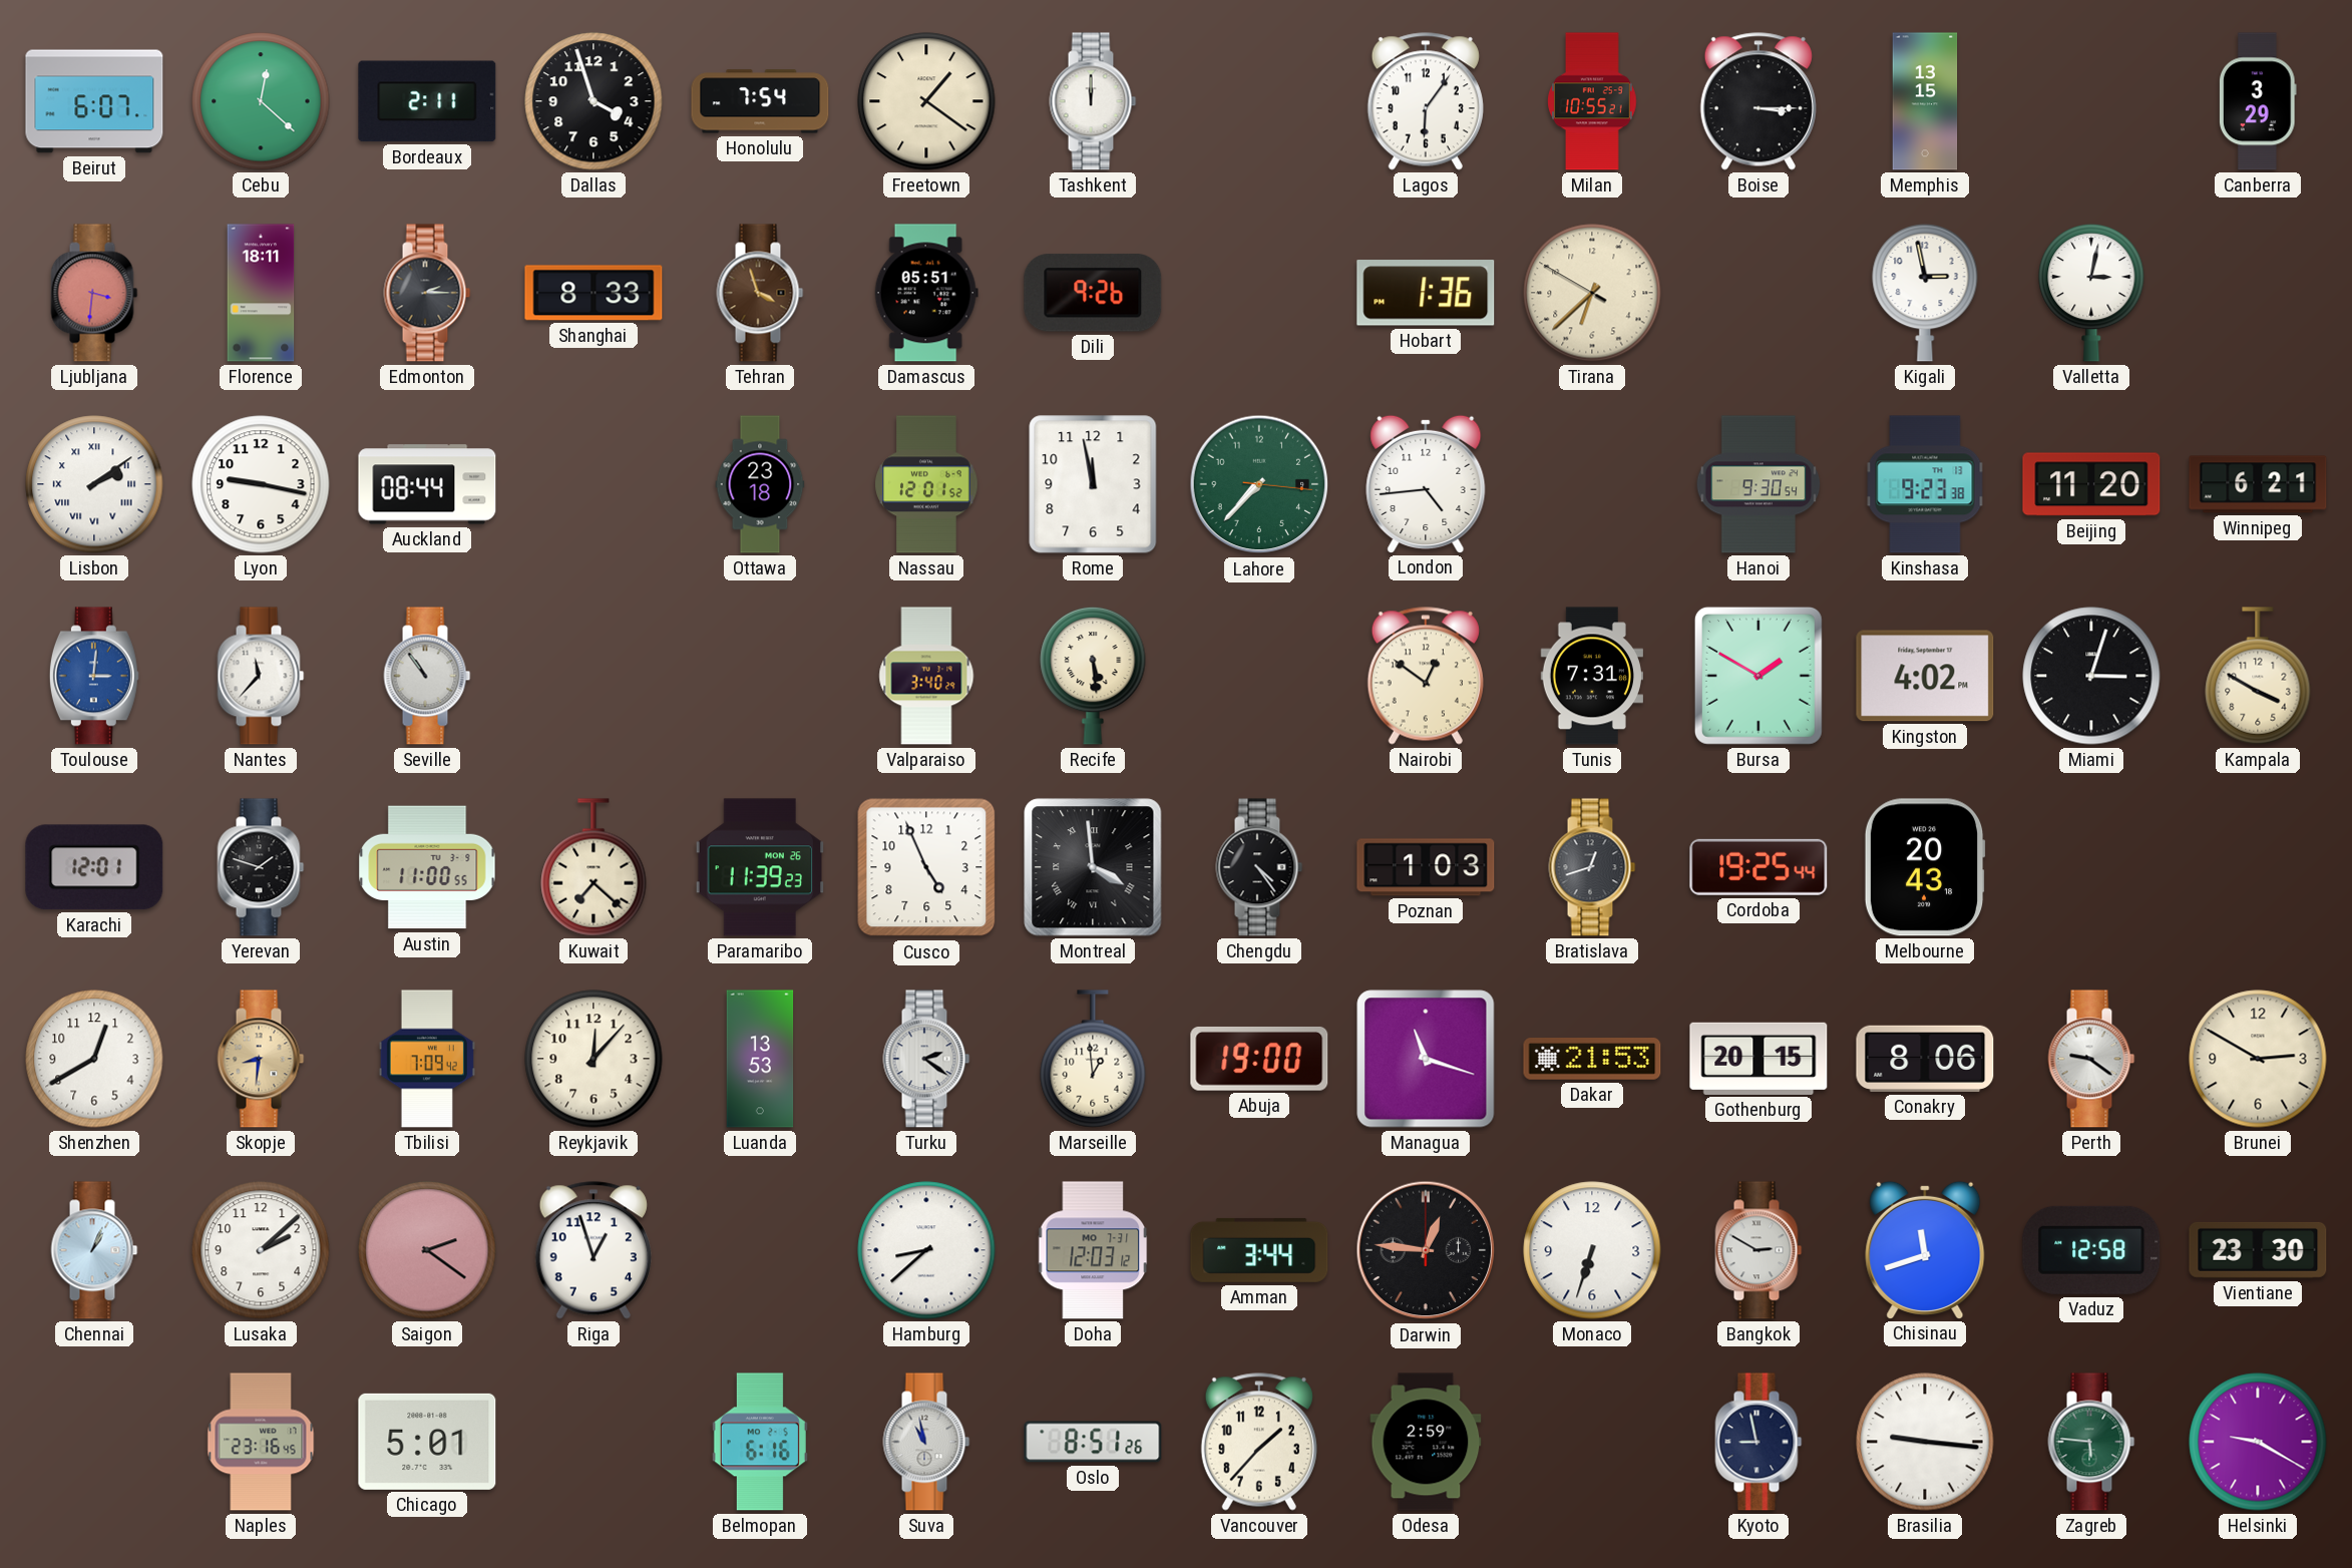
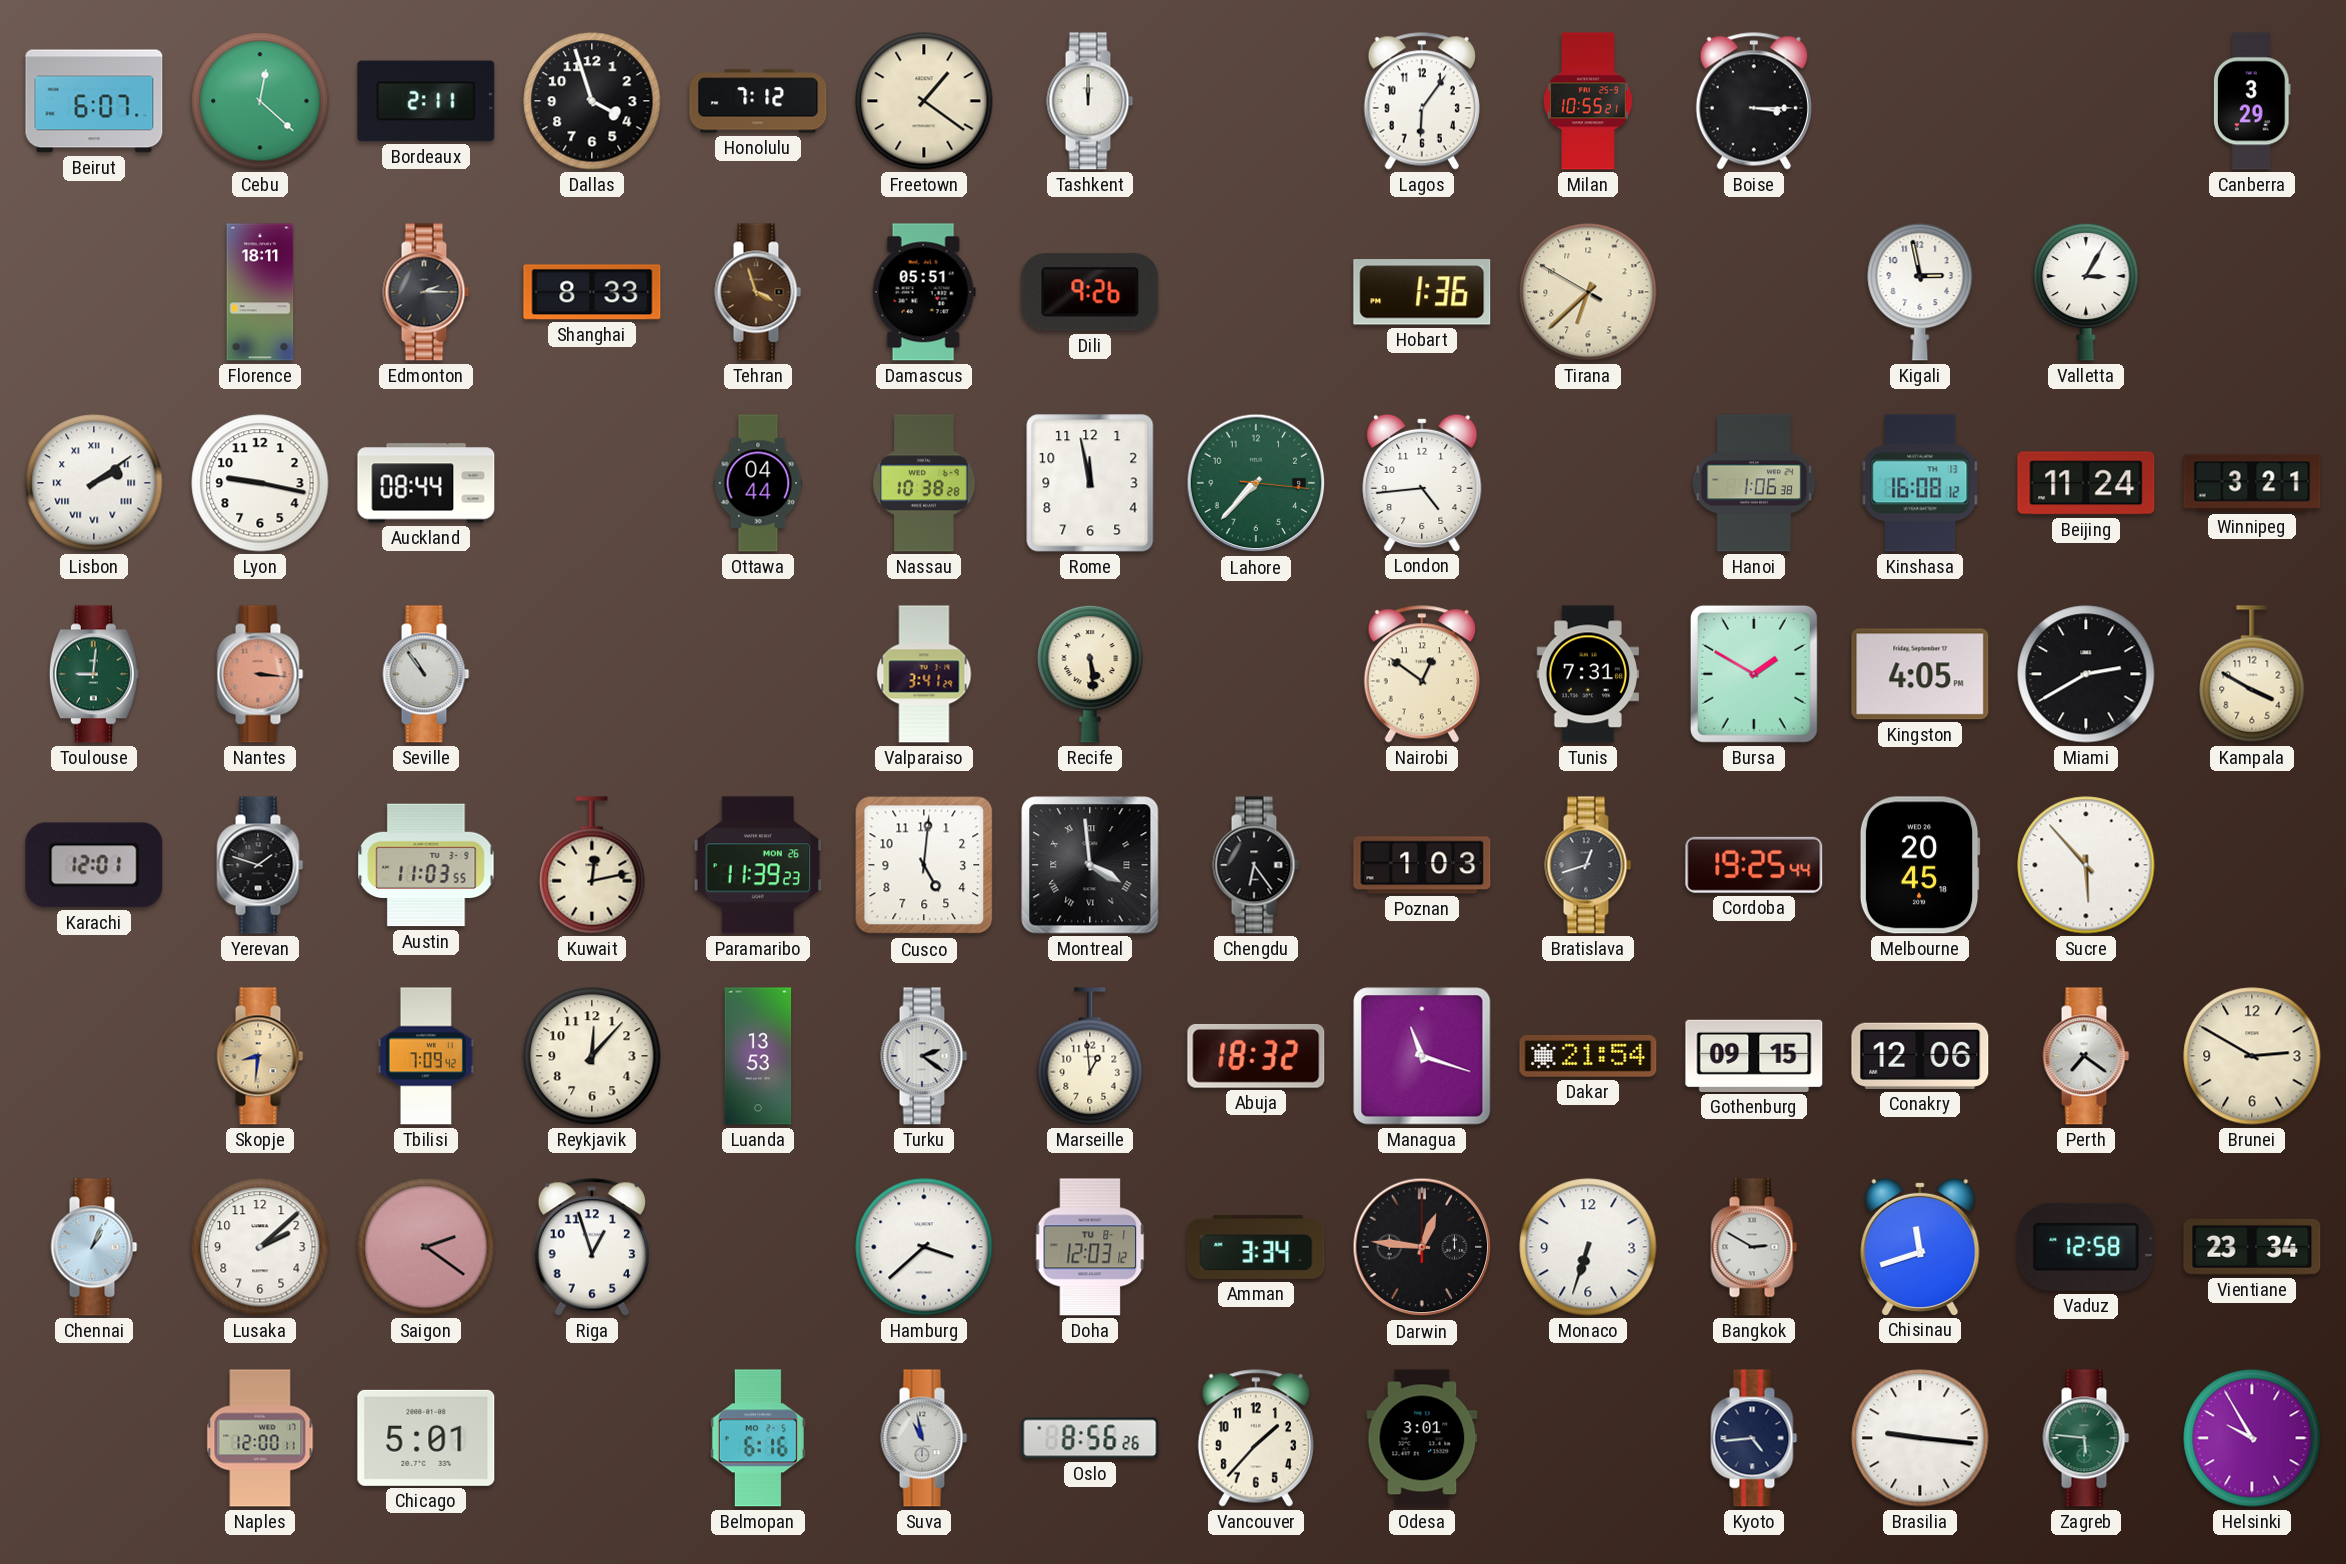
Honolulu: 7:54 -> 7:12 (758, 101)
Memphis: 13:15 -> none (1925, 101)
Ljubljana: 3:31 -> none (94, 293)
Valletta: 3:02 -> 3:05 (2086, 292)
Ottawa: 23:18 -> 04:44 (758, 483)
Nassau: 12:01 -> 10:38 (924, 483)
Hanoi: 9:30 -> 1:06 (1754, 483)
Kinshasa: 9:23 -> 16:08 (1920, 483)
Beijing: 11:20 -> 11:24 (2086, 483)
Winnipeg: 6:21 -> 3:21 (2252, 483)
Toulouse: 3:01 -> 9:01 (94, 674)
Toulouse dial: blue -> green (94, 674)
Nantes: 11:37 -> 3:16 (260, 674)
Nantes dial: white -> salmon (260, 674)
Valparaiso: 3:40 -> 3:41 (924, 674)
Kingston: 4:02 -> 4:05 (1920, 674)
Miami: 3:03 -> 2:40 (2086, 674)
Austin: 11:00 -> 11:03 (426, 865)
Kuwait: 7:22 -> 12:13 (592, 865)
Cusco: 4:56 -> 5:01 (924, 865)
Chengdu: 4:24 -> 6:24 (1256, 865)
Melbourne: 20:43 -> 20:45 (1920, 865)
Sucre: none -> 5:53 (2086, 865)
Shenzhen: 12:40 -> none (94, 1059)
Abuja: 19:00 -> 18:32 (1256, 1056)
Dakar: 21:53 -> 21:54 (1588, 1057)
Gothenburg: 20:15 -> 09:15 (1754, 1056)
Conakry: 8:06 -> 12:06 (1920, 1056)
Perth: 9:21 -> 7:21 (2086, 1056)
Hamburg: 8:38 -> 3:38 (924, 1247)
Doha date: MO 7-31 -> TU 8-1 (1090, 1247)
Amman: 3:44 -> 3:34 (1256, 1247)
Vientiane: 23:30 -> 23:34 (2252, 1247)
Naples: 23:16 -> 12:00 (260, 1438)
Oslo: 8:51 -> 8:56 (1090, 1438)
Odesa: 2:59 -> 3:01 (1422, 1438)
Kyoto: 8:58 -> 4:44 (1754, 1438)
Helsinki: 9:20 -> 9:55 (2252, 1438)
